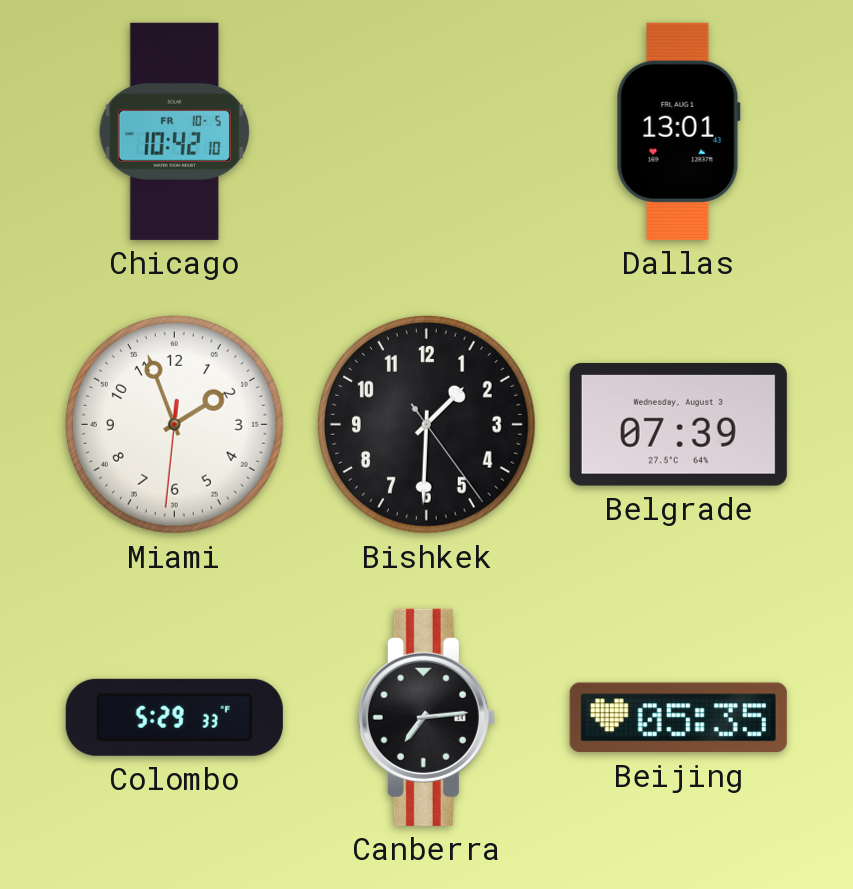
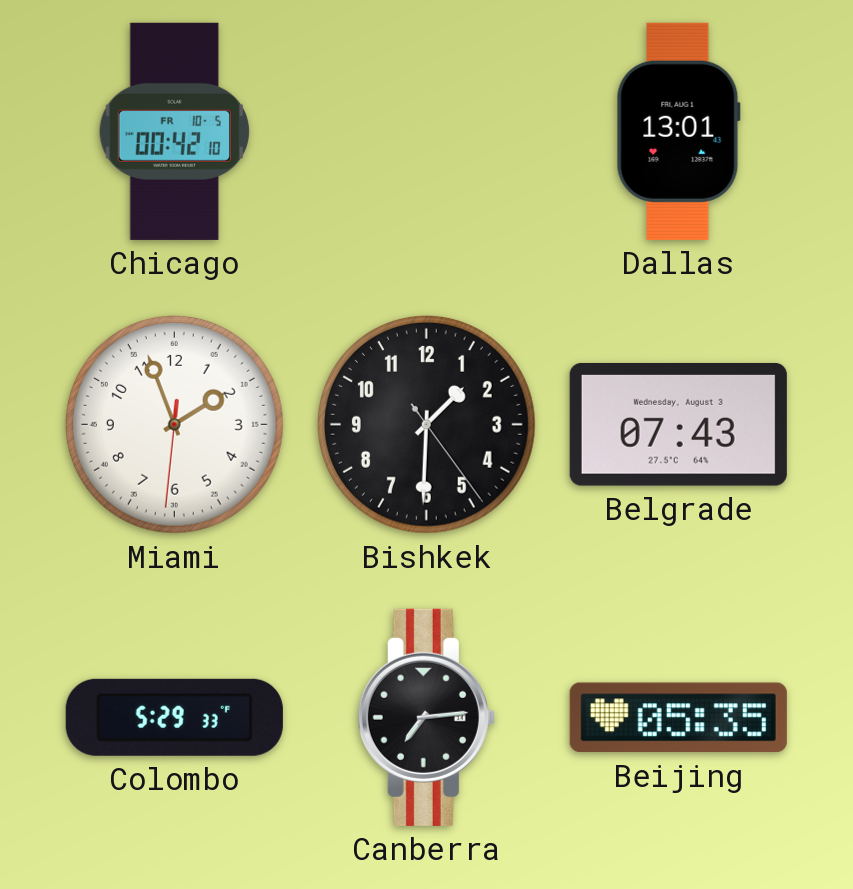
Chicago: 10:42 -> 00:42 (174, 131)
Belgrade: 07:39 -> 07:43 (678, 424)
